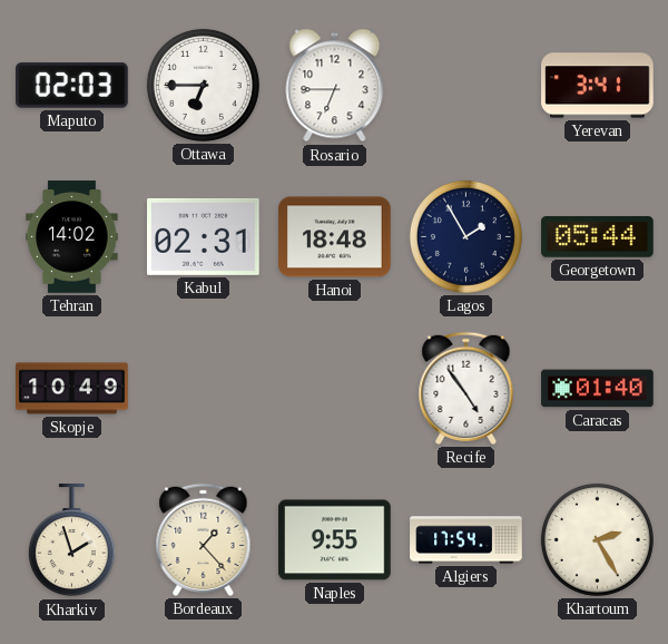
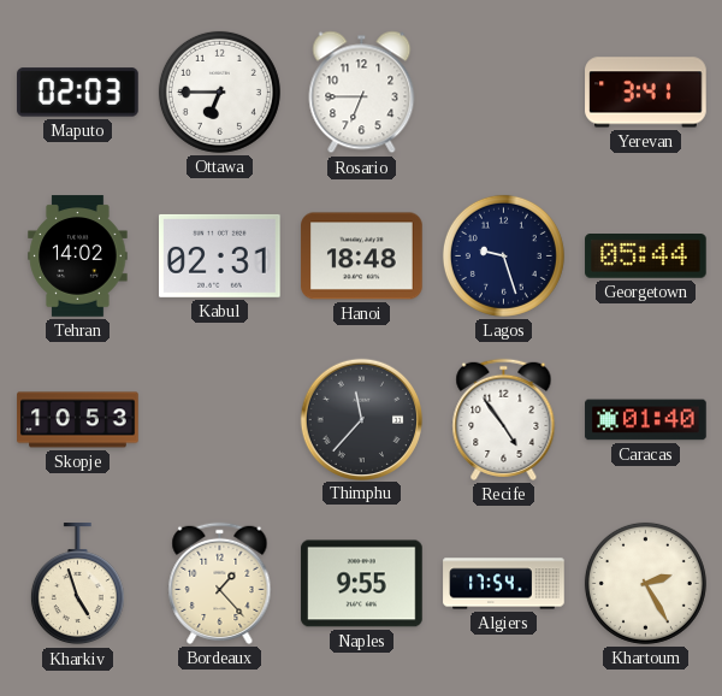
Lagos: 1:55 -> 9:27 (503, 255)
Skopje: 10:49 -> 10:53 (78, 420)
Thimphu: none -> 11:37 (361, 419)
Kharkiv: 1:57 -> 4:57 (77, 584)
